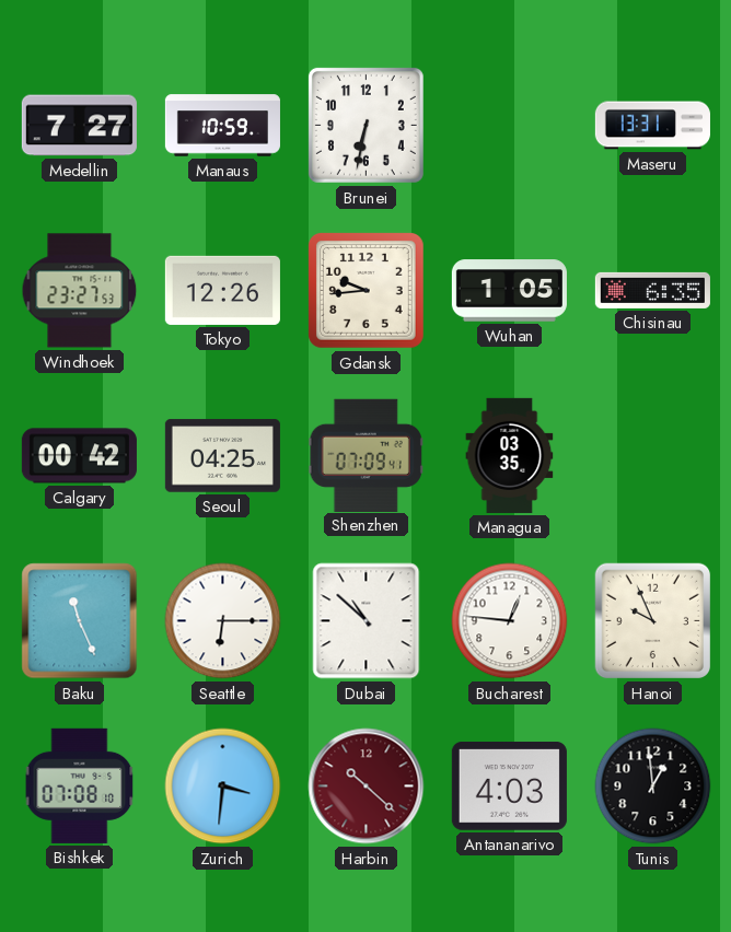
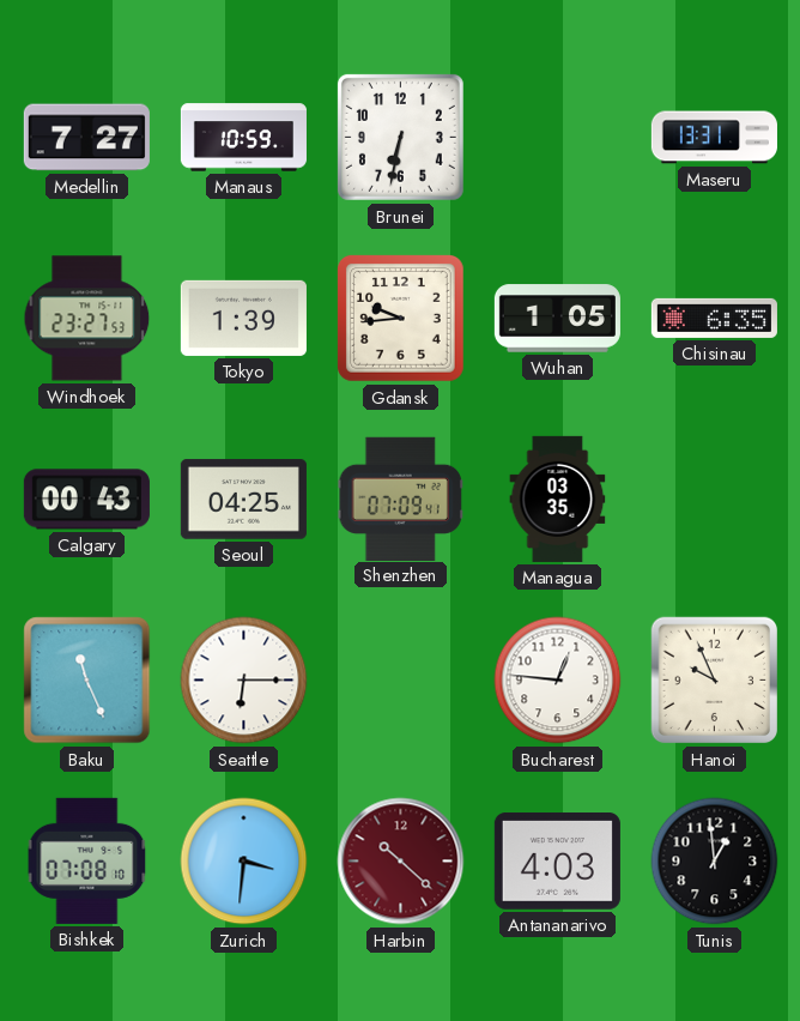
Tokyo: 12:26 -> 1:39 (243, 318)
Calgary: 00:42 -> 00:43 (86, 500)
Dubai: 10:52 -> none (367, 621)
